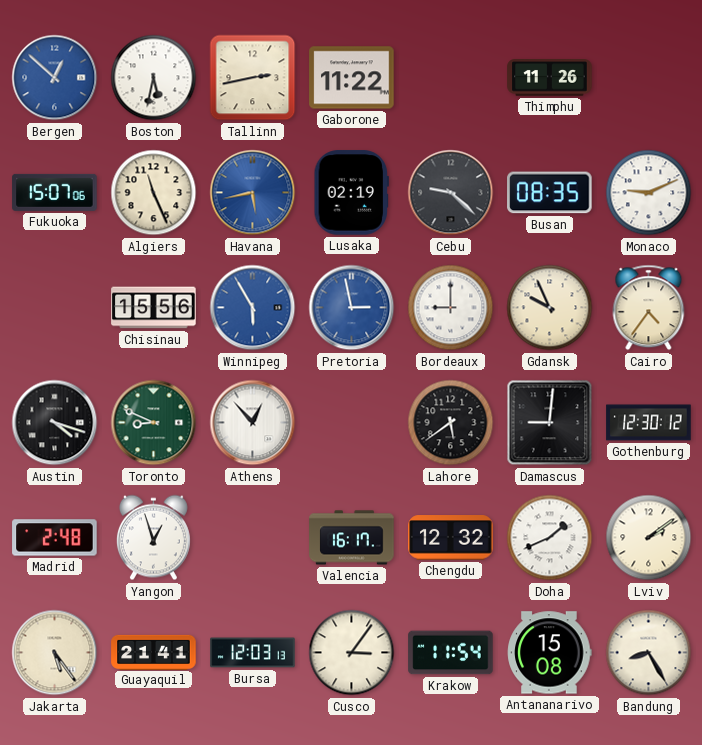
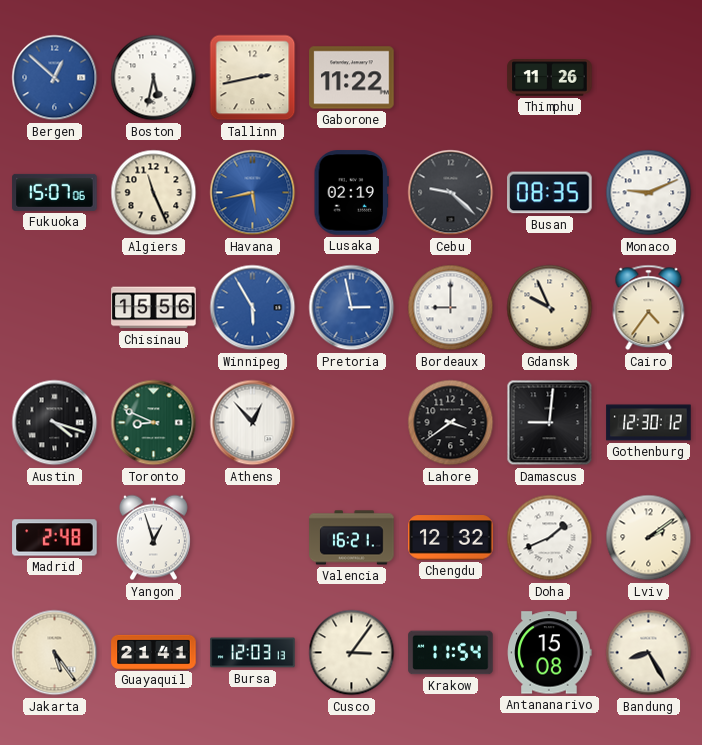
Lahore: 5:39 -> 3:39 (451, 423)
Valencia: 16:17 -> 16:21 (352, 538)
